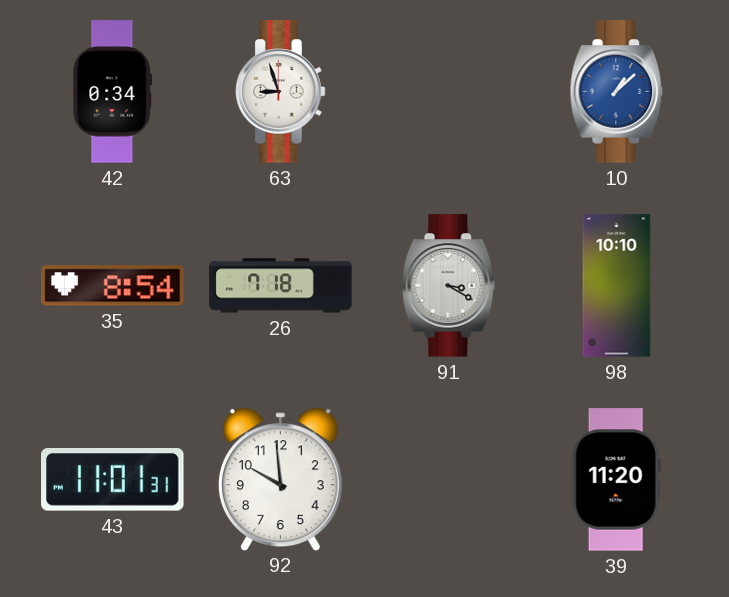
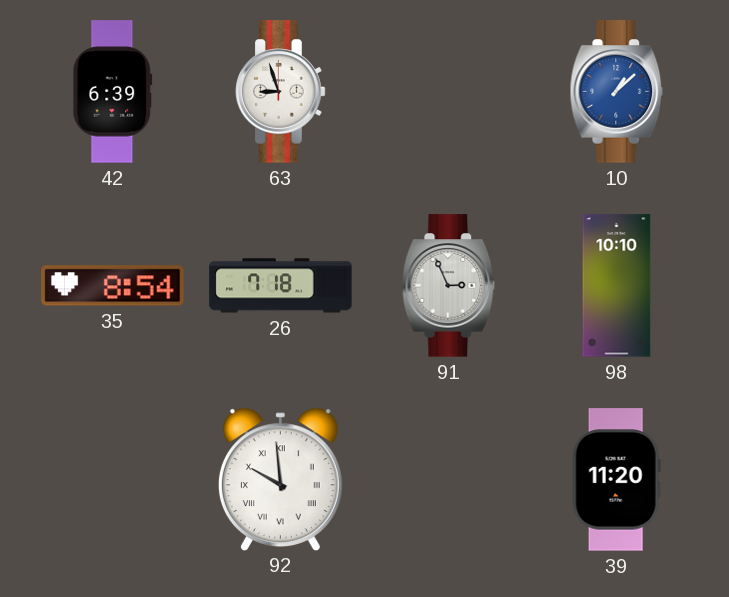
42: 0:34 -> 6:39 (113, 92)
91: 3:20 -> 2:56 (449, 286)
43: 11:01 -> none (113, 480)
92 numerals: Arabic -> Roman (280, 479)
